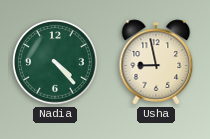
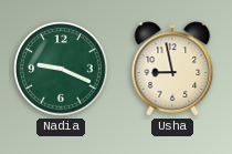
Nadia: 4:23 -> 9:19 (61, 69)
